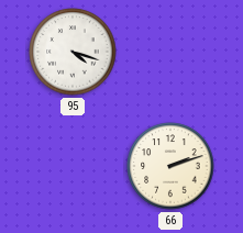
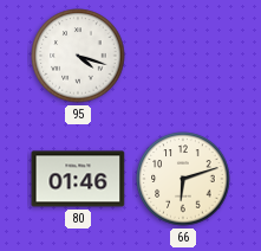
80: none -> 01:46 (78, 179)
66: 2:12 -> 6:12 (183, 179)
